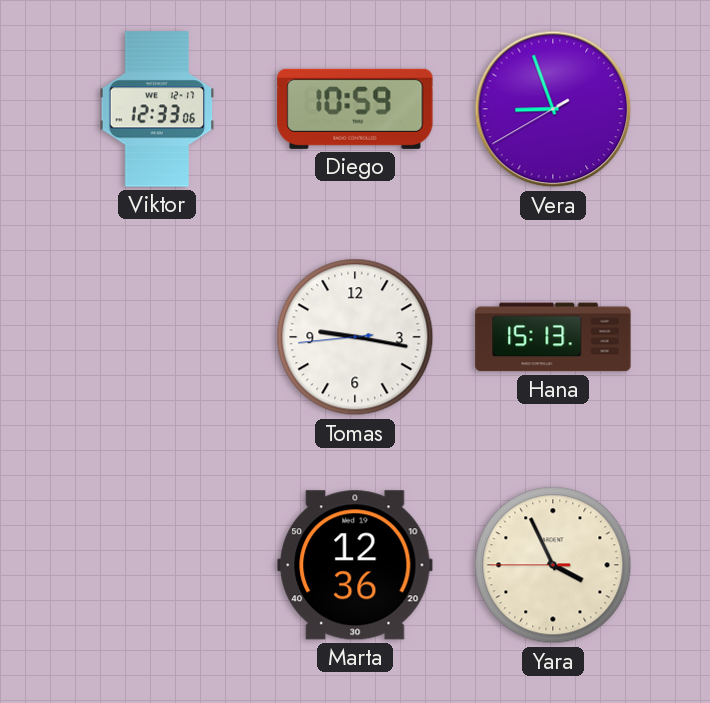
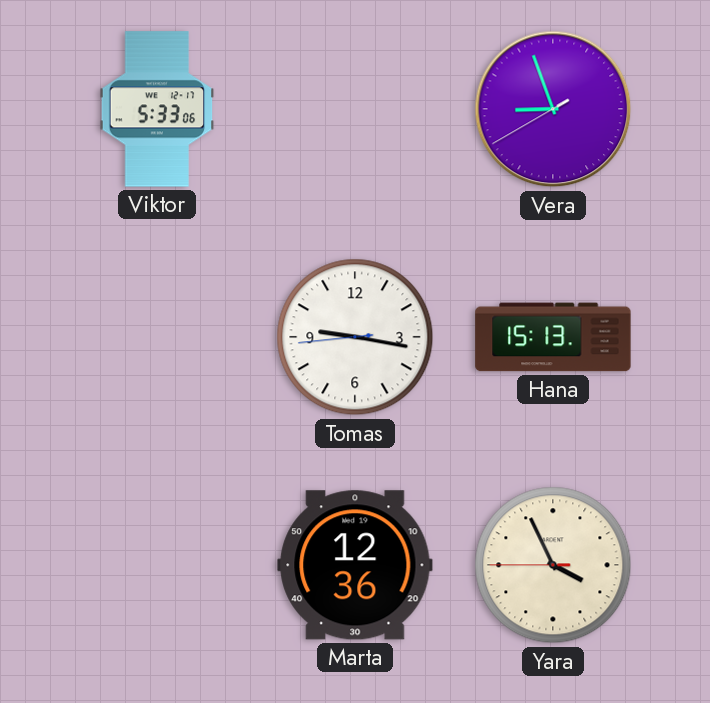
Viktor: 12:33 -> 5:33 (157, 109)
Diego: 10:59 -> none (355, 109)
